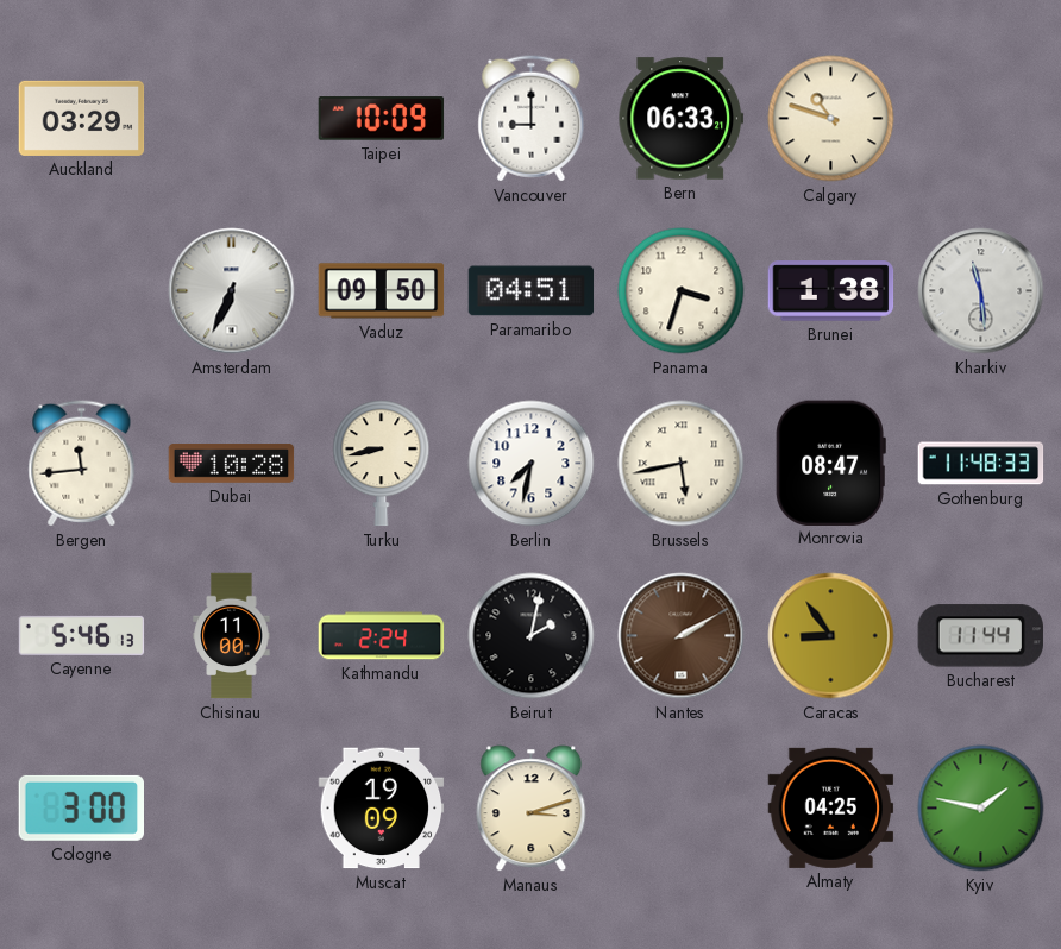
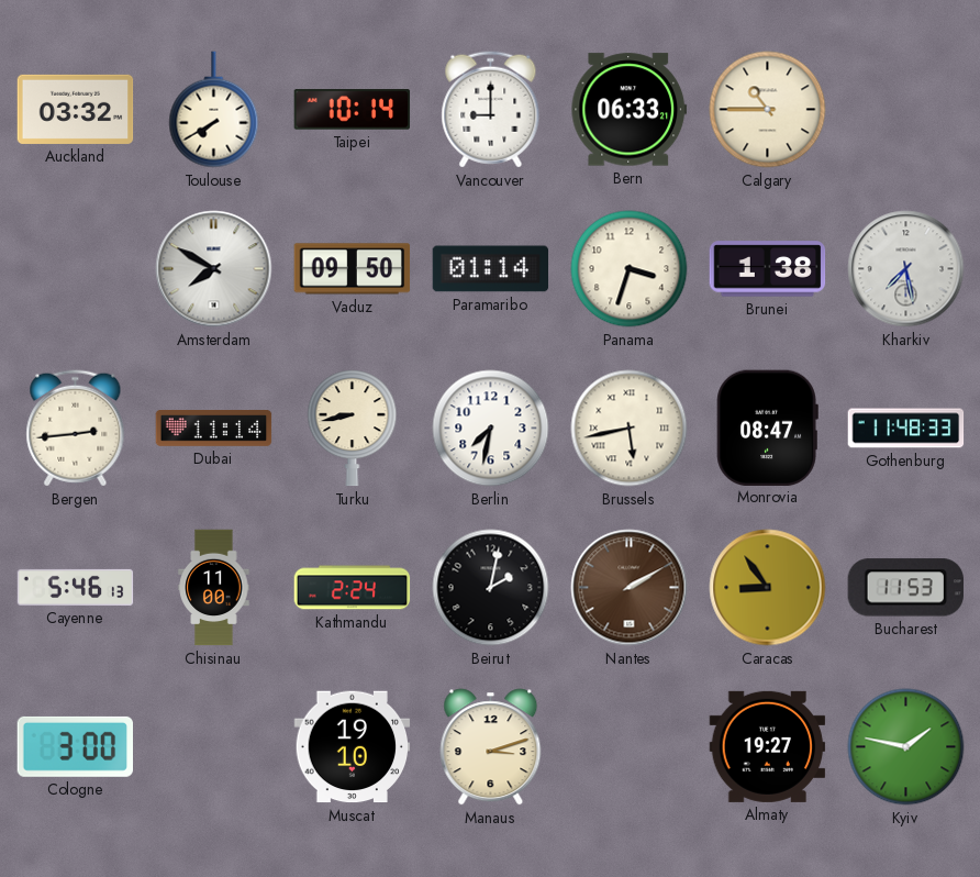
Auckland: 03:29 -> 03:32 (76, 109)
Toulouse: none -> 7:40 (214, 110)
Taipei: 10:09 -> 10:14 (353, 110)
Calgary: 10:48 -> 10:45 (768, 110)
Amsterdam: 6:34 -> 7:50 (214, 269)
Paramaribo: 04:51 -> 01:14 (491, 269)
Kharkiv: 11:29 -> 7:28 (906, 269)
Bergen: 11:44 -> 2:44 (76, 429)
Dubai: 10:28 -> 11:14 (214, 429)
Bucharest: 11:44 -> 11:53 (905, 588)
Muscat: 19:09 -> 19:10 (353, 747)
Almaty: 04:25 -> 19:27 (768, 746)
